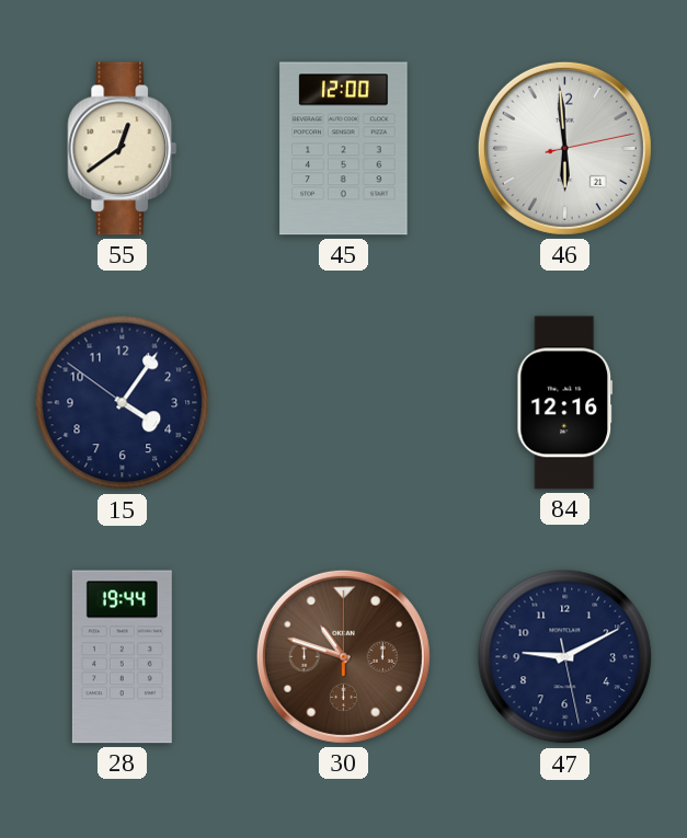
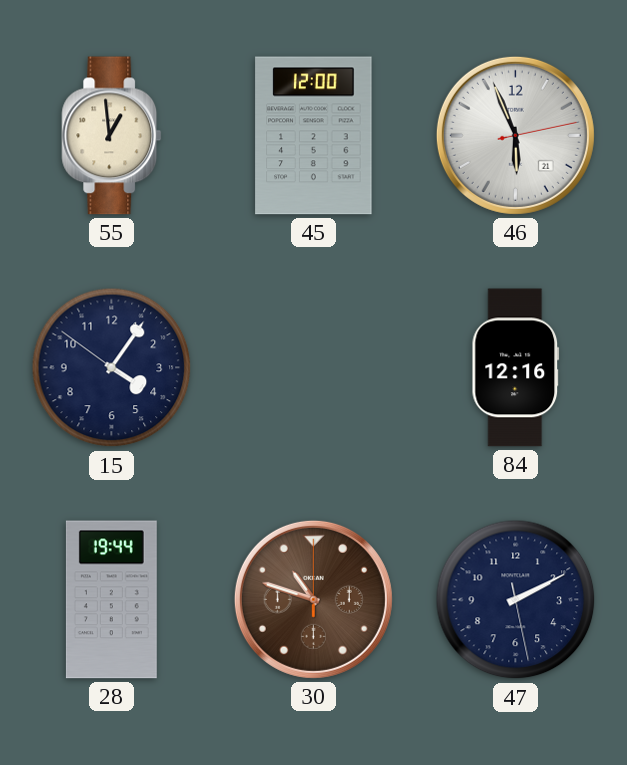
55: 12:39 -> 12:59 (112, 136)
46: 5:59 -> 5:56 (515, 135)
47: 9:10 -> 2:10 (516, 600)
